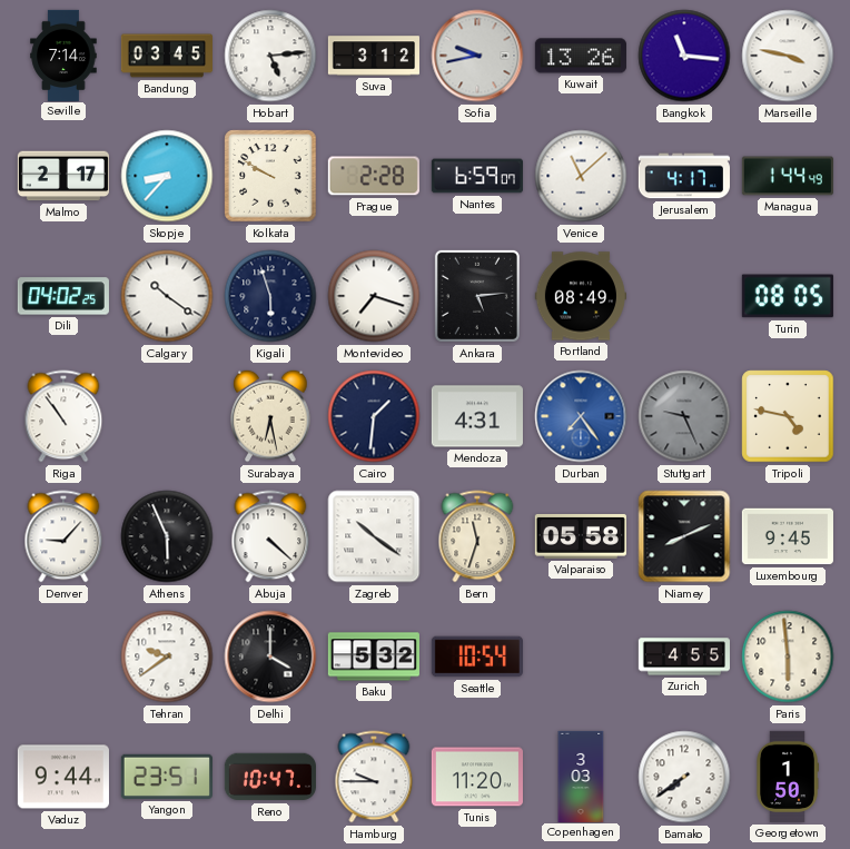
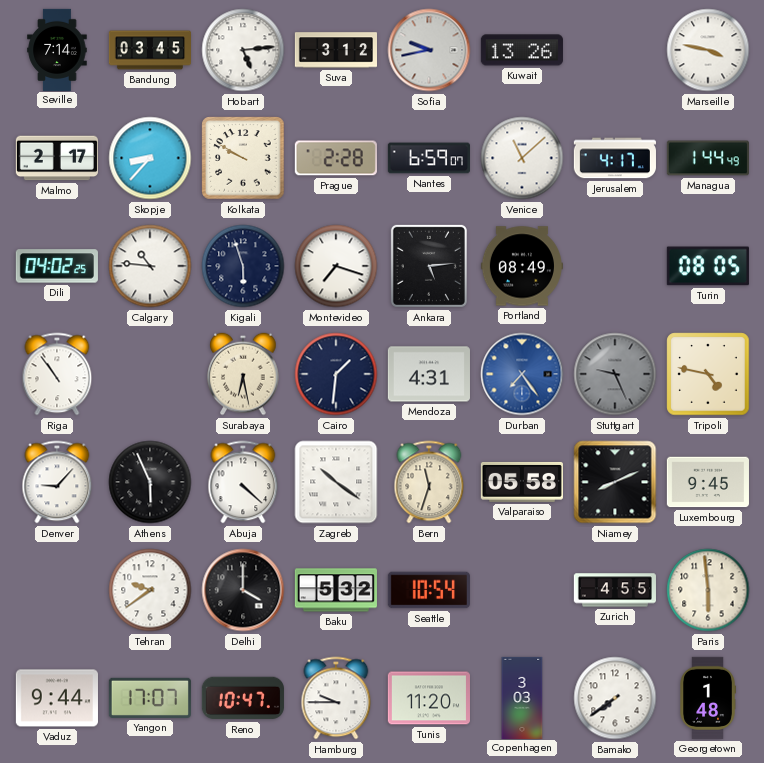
Bangkok: 11:16 -> none (684, 56)
Calgary: 10:21 -> 10:46 (150, 266)
Yangon: 23:51 -> 17:07 (150, 698)
Georgetown: 1:50 -> 1:48 (708, 698)
